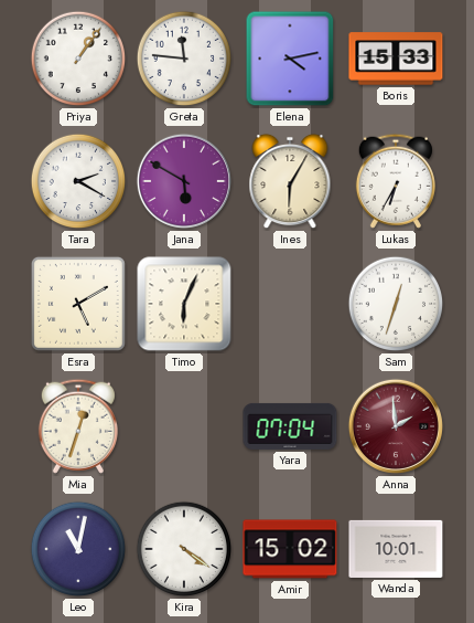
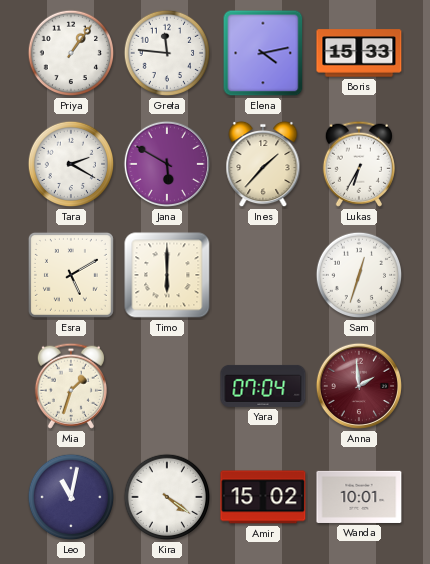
Ines: 6:05 -> 1:37 (263, 164)
Timo: 6:04 -> 6:00 (167, 275)
Mia: 12:33 -> 1:33 (71, 386)
